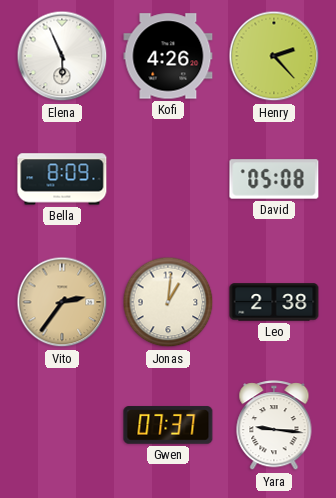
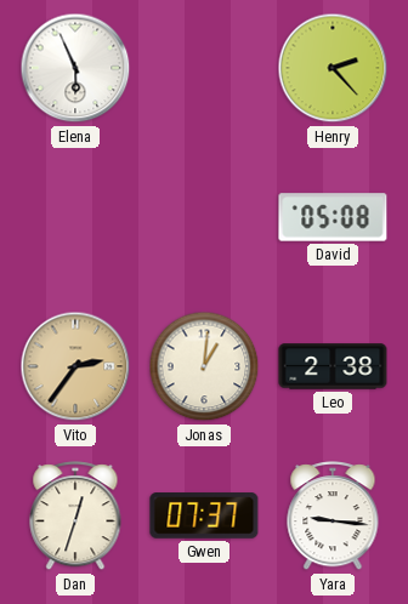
Kofi: 4:26 -> none (168, 56)
Bella: 8:09 -> none (62, 179)
Dan: none -> 12:33 (75, 517)
